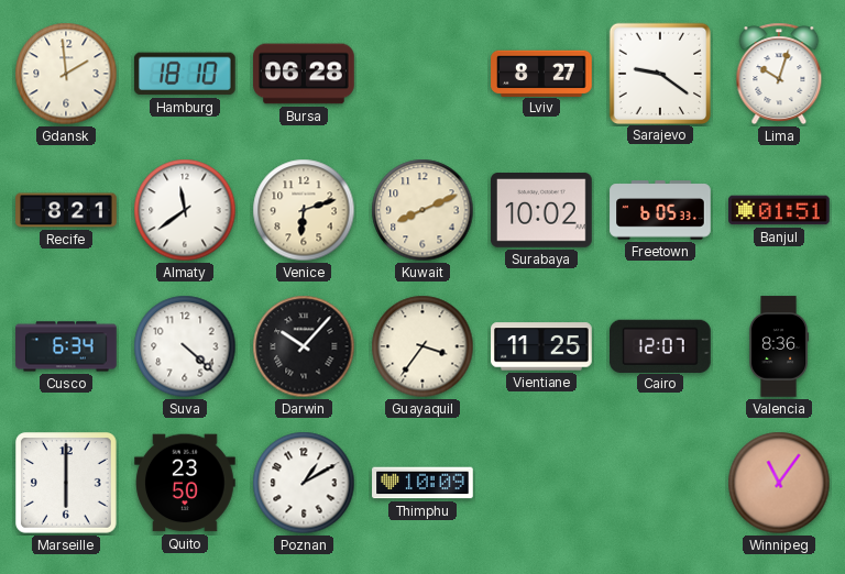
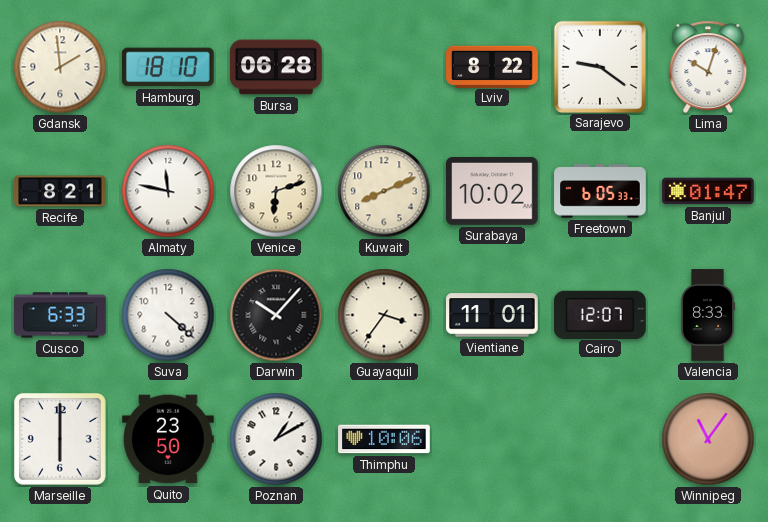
Lviv: 8:27 -> 8:22 (492, 66)
Almaty: 11:39 -> 11:47 (168, 191)
Banjul: 01:51 -> 01:47 (708, 191)
Cusco: 6:34 -> 6:33 (60, 315)
Vientiane: 11:25 -> 11:01 (492, 315)
Valencia: 8:36 -> 8:33 (708, 315)
Thimphu: 10:09 -> 10:06 (384, 439)
